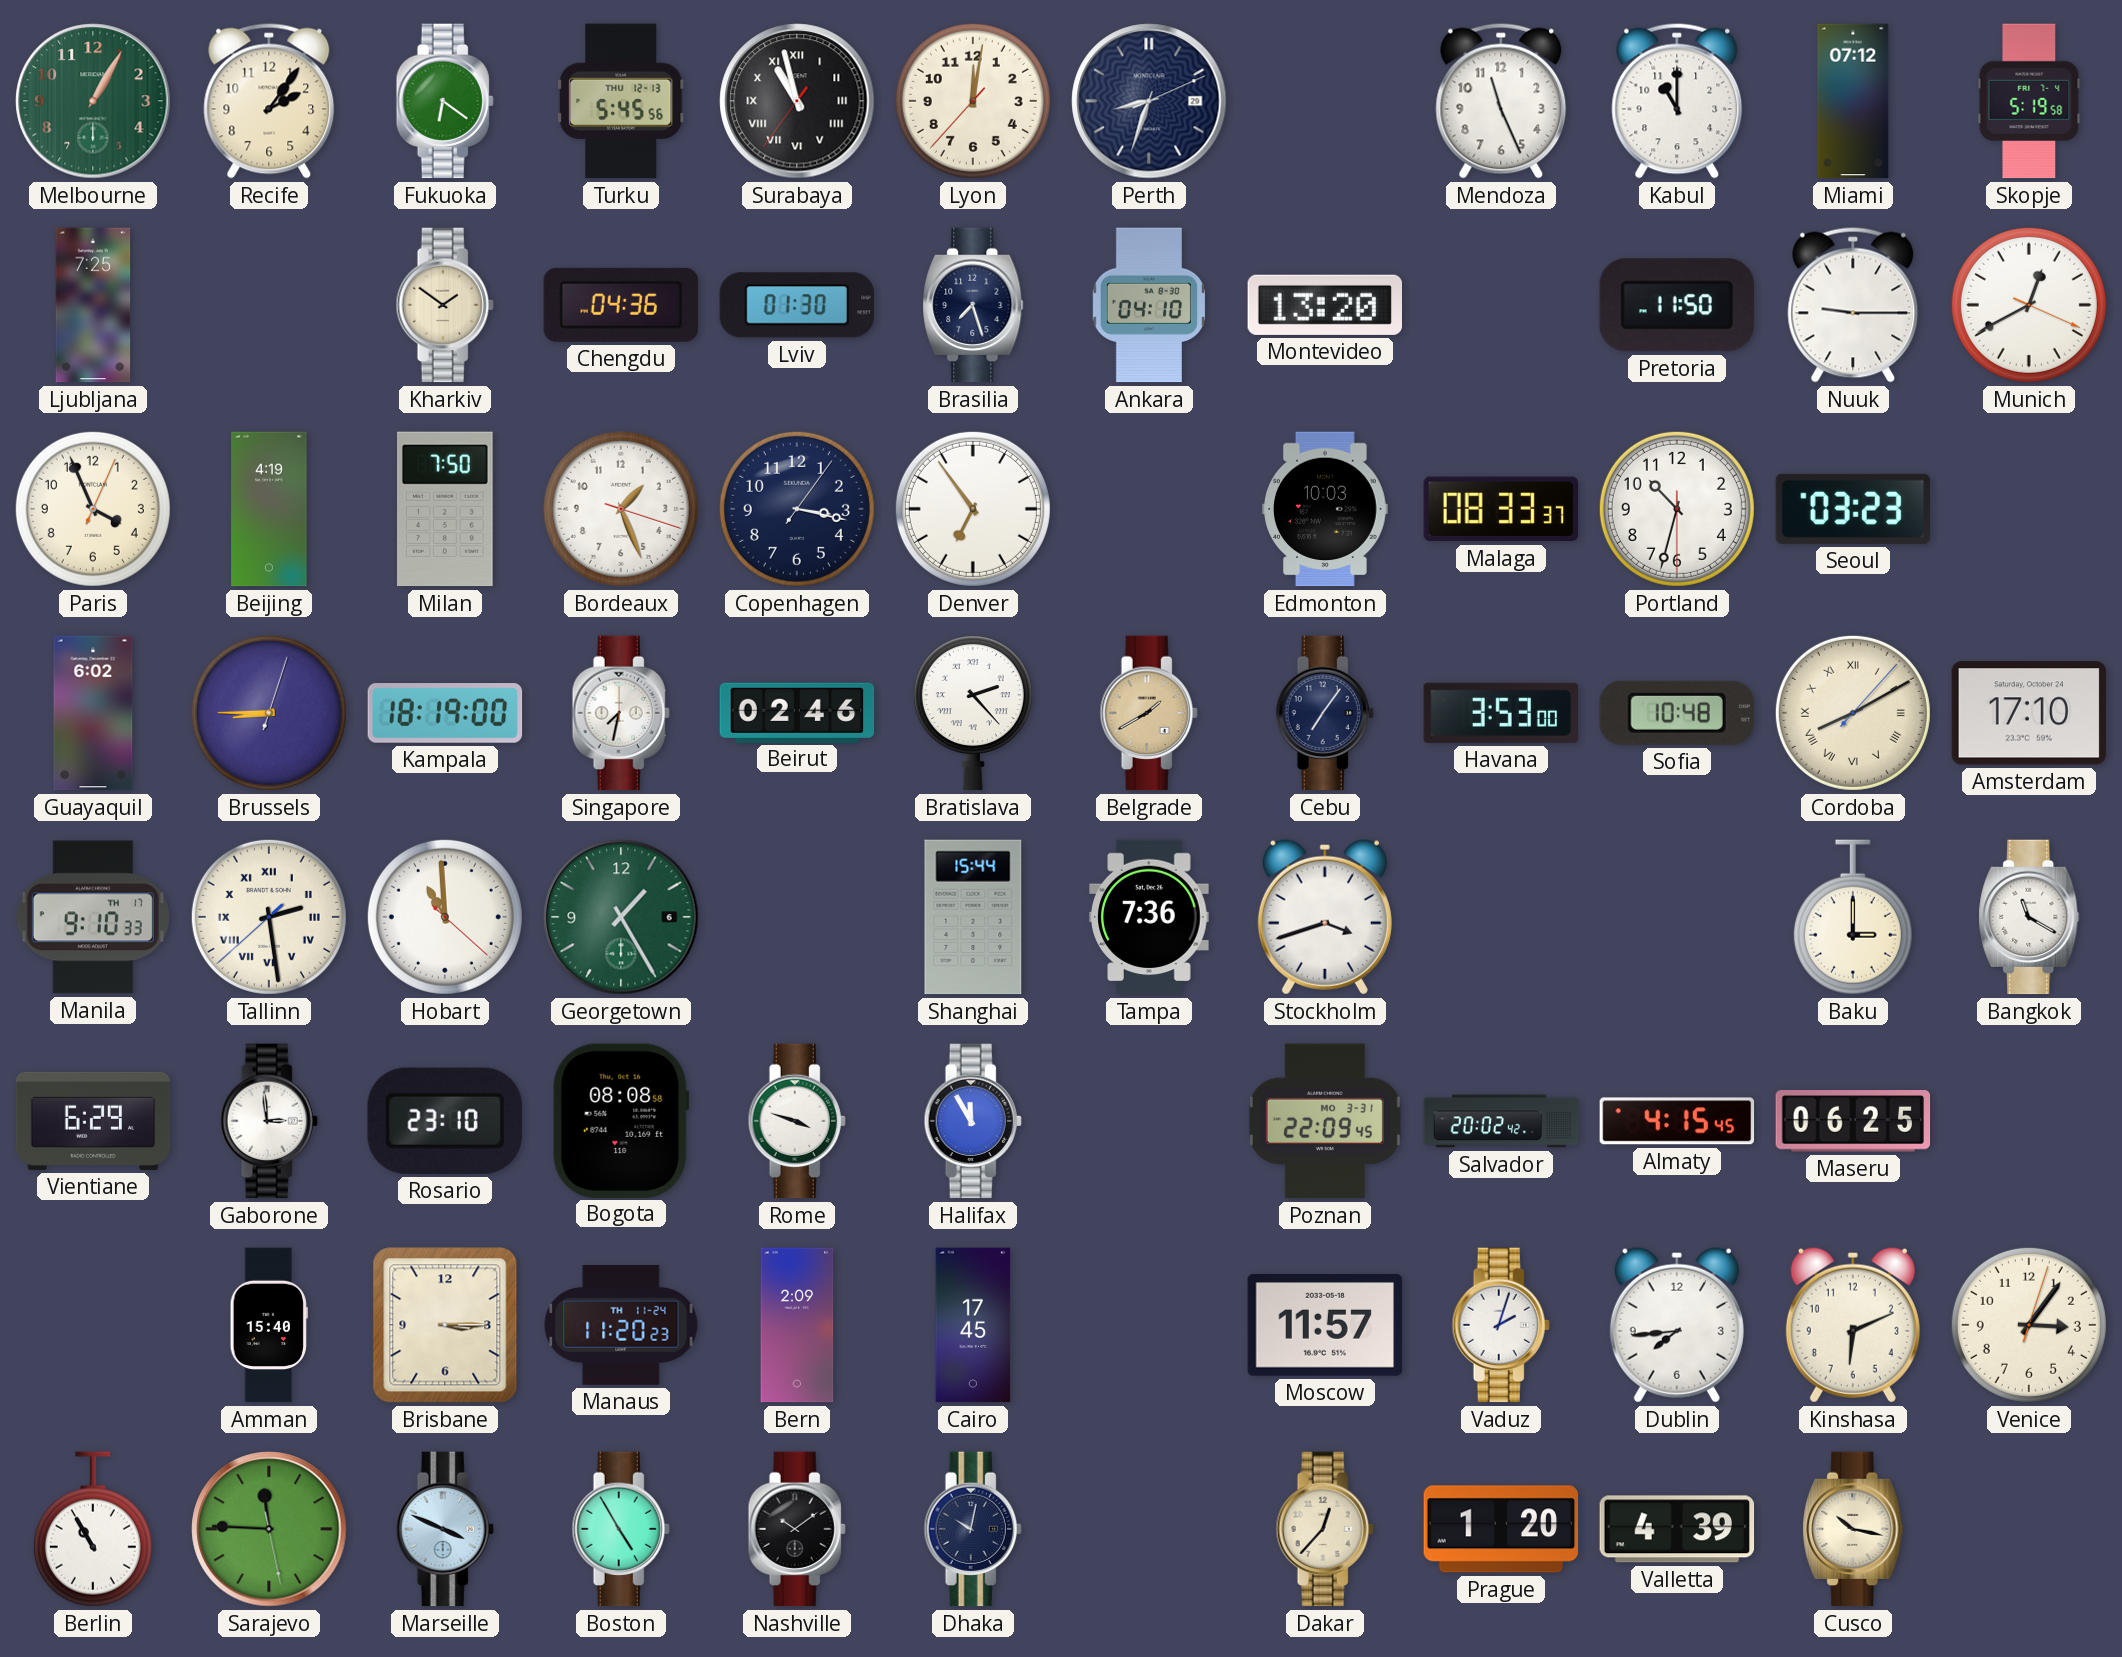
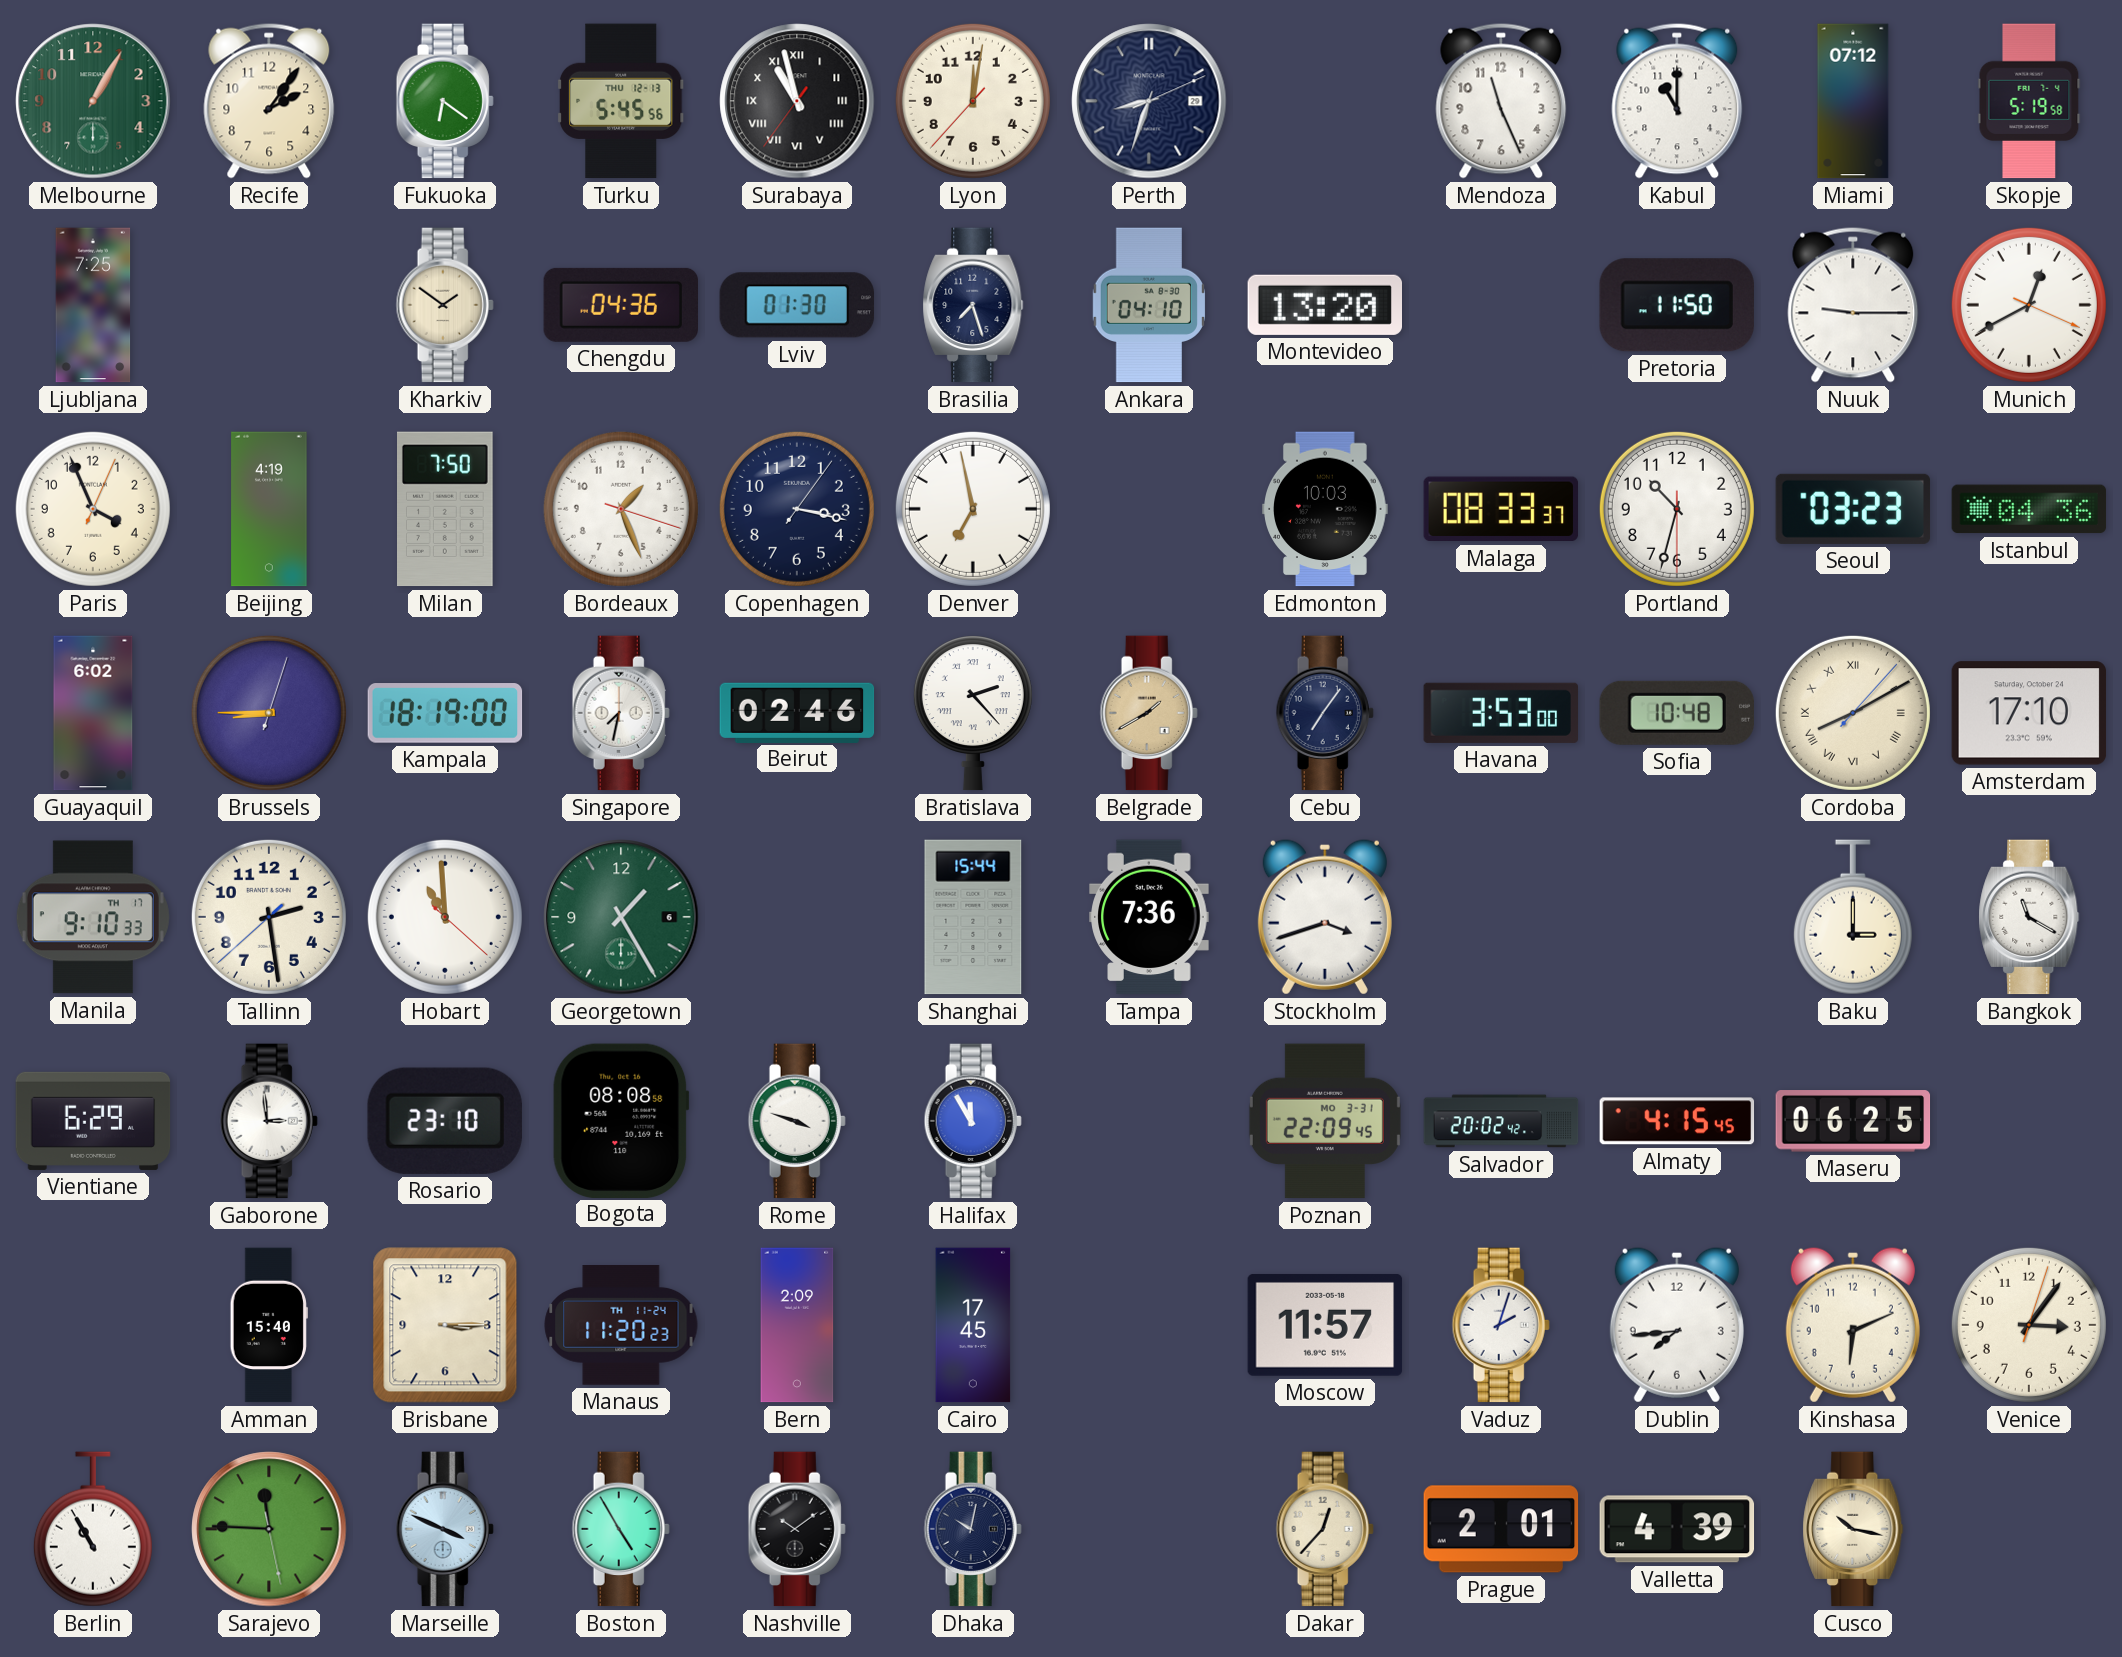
Denver: 6:54 -> 6:58 (973, 509)
Istanbul: none -> 04:36 (2029, 509)
Tallinn numerals: Roman -> Arabic (269, 917)
Prague: 1:20 -> 2:01 (1501, 1529)
